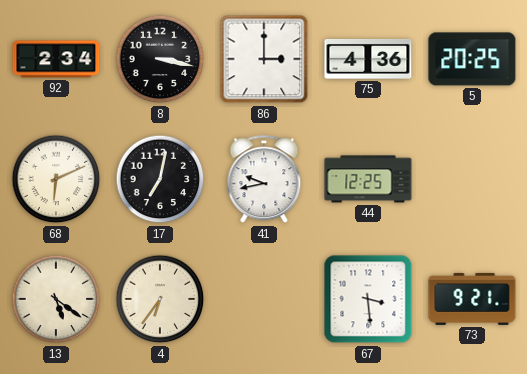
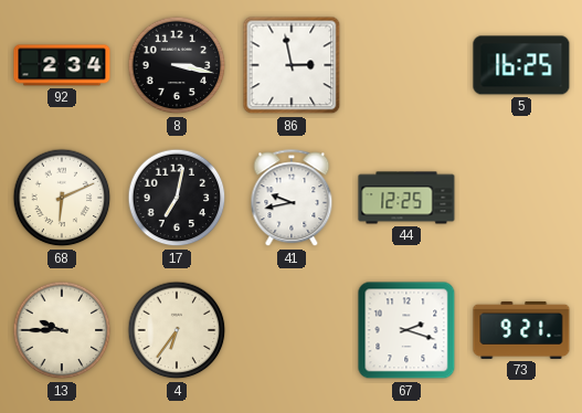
86: 3:00 -> 2:58 (292, 65)
75: 4:36 -> none (368, 59)
5: 20:25 -> 16:25 (521, 65)
13: 5:21 -> 9:45 (62, 330)
67: 3:29 -> 2:18 (406, 330)
